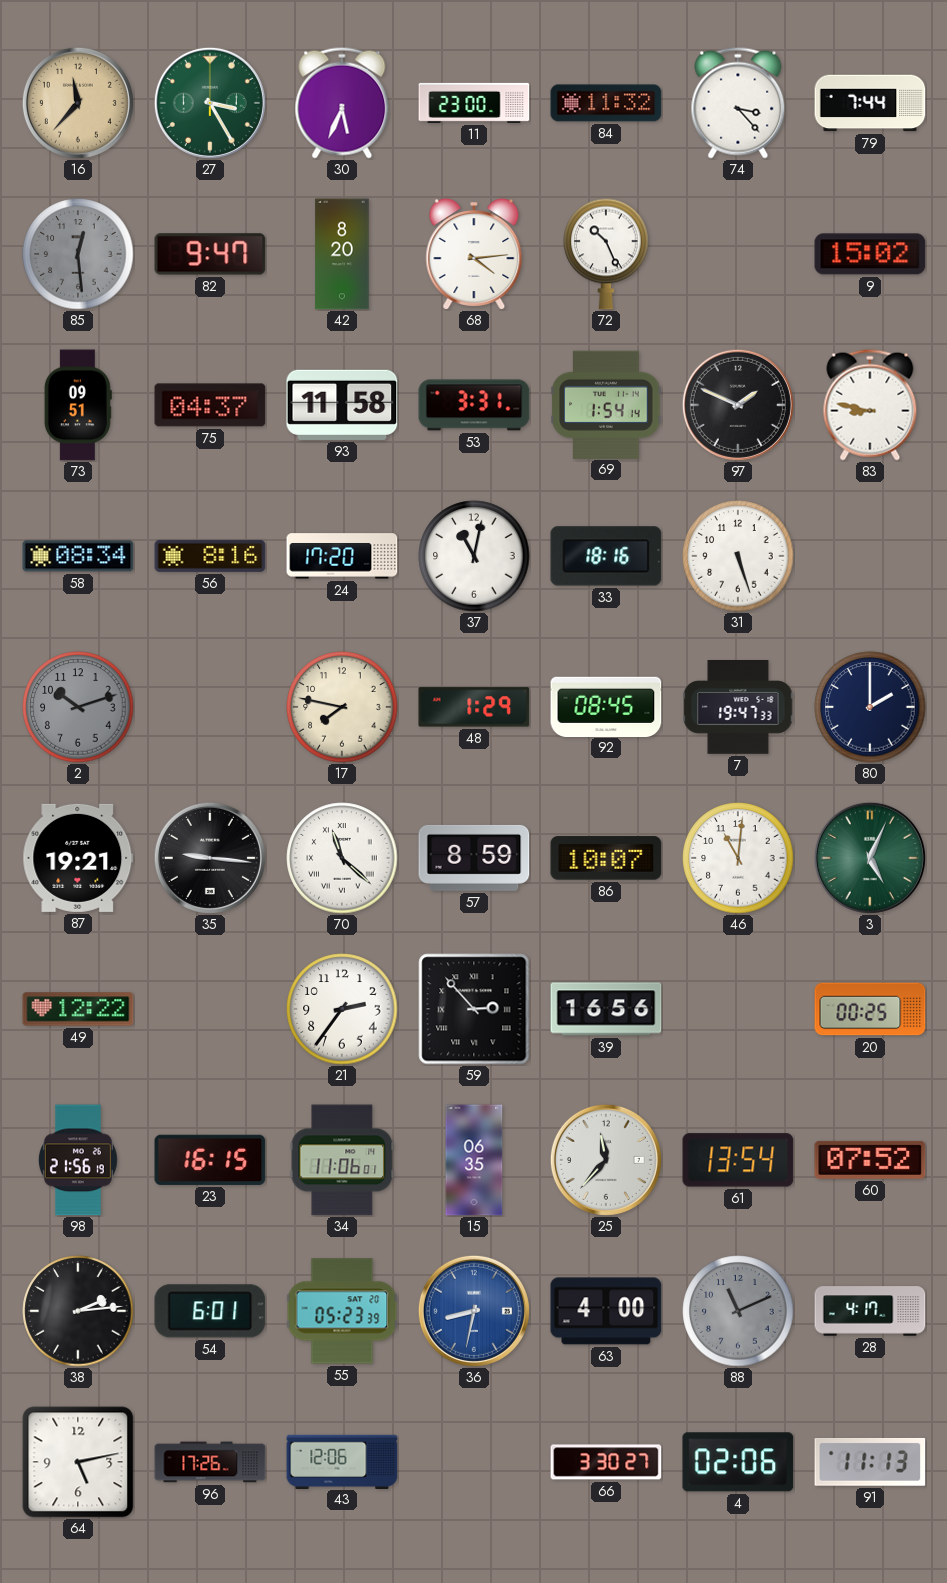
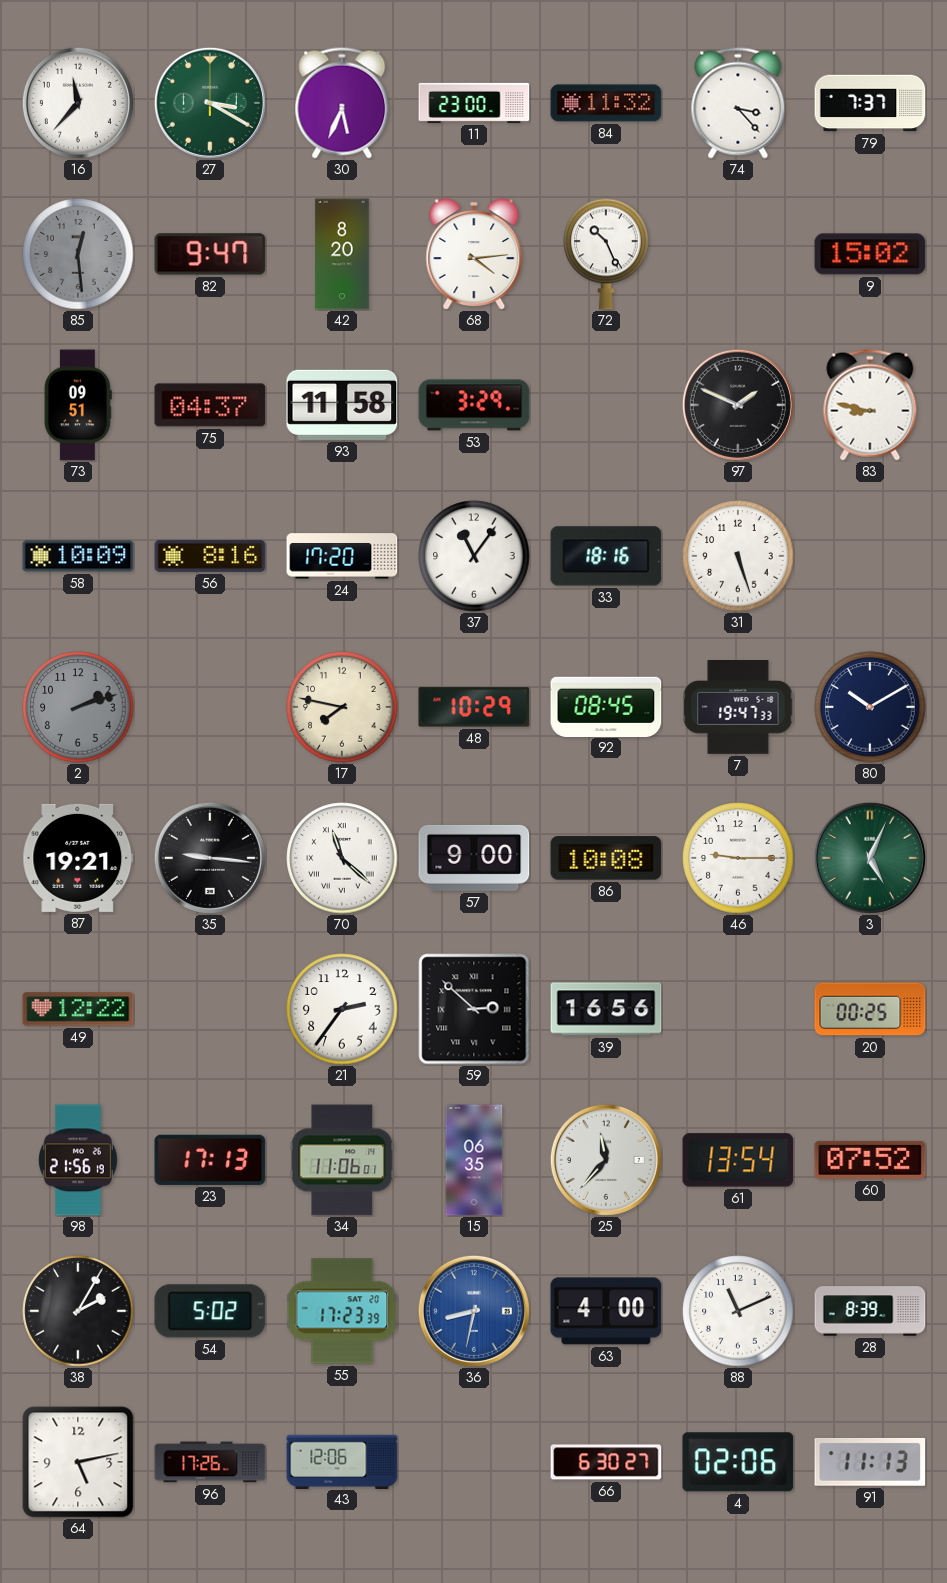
16 dial: champagne -> white (78, 103)
27: 3:25 -> 3:20 (210, 103)
79: 7:44 -> 7:37 (870, 103)
53: 3:31 -> 3:29 (474, 405)
69: 1:54 -> none (606, 404)
58: 08:34 -> 10:09 (78, 556)
37: 11:02 -> 11:06 (474, 556)
2: 10:12 -> 2:12 (78, 707)
48: 1:29 -> 10:29 (474, 707)
80: 2:00 -> 10:10 (870, 707)
57: 8:59 -> 9:00 (474, 858)
86: 10:07 -> 10:08 (606, 858)
46: 11:01 -> 9:15 (738, 858)
59: 2:53 -> 2:52 (474, 1009)
23: 16:15 -> 17:13 (210, 1160)
38: 2:14 -> 2:05 (78, 1311)
54: 6:01 -> 5:02 (210, 1311)
55: 05:23 -> 17:23 (342, 1311)
88 dial: grey -> white (738, 1311)
28: 4:17 -> 8:39 (870, 1311)
66: 3:30 -> 6:30 (606, 1462)
